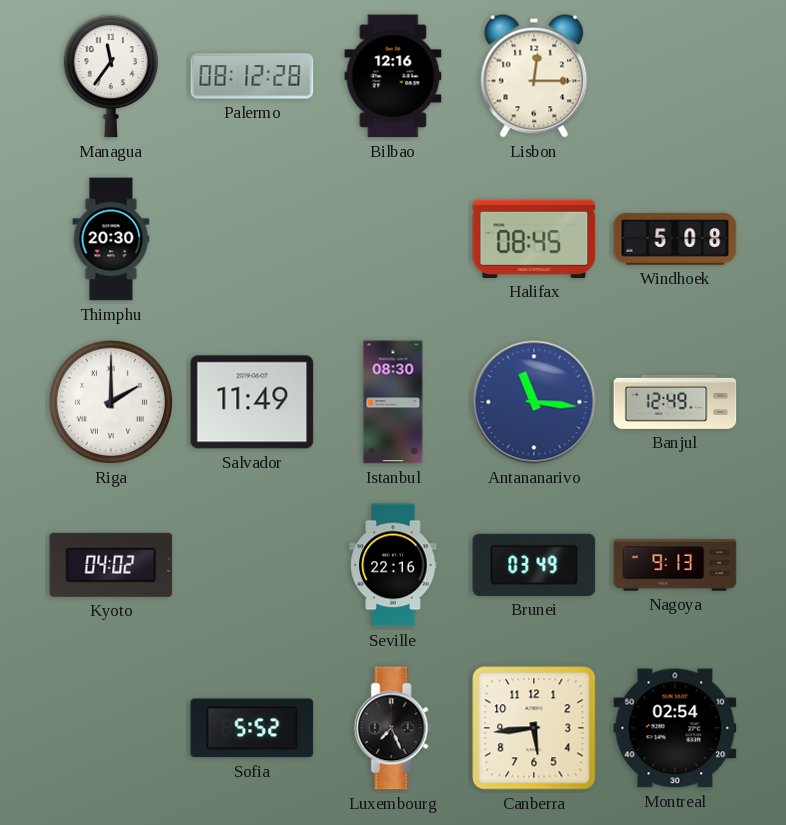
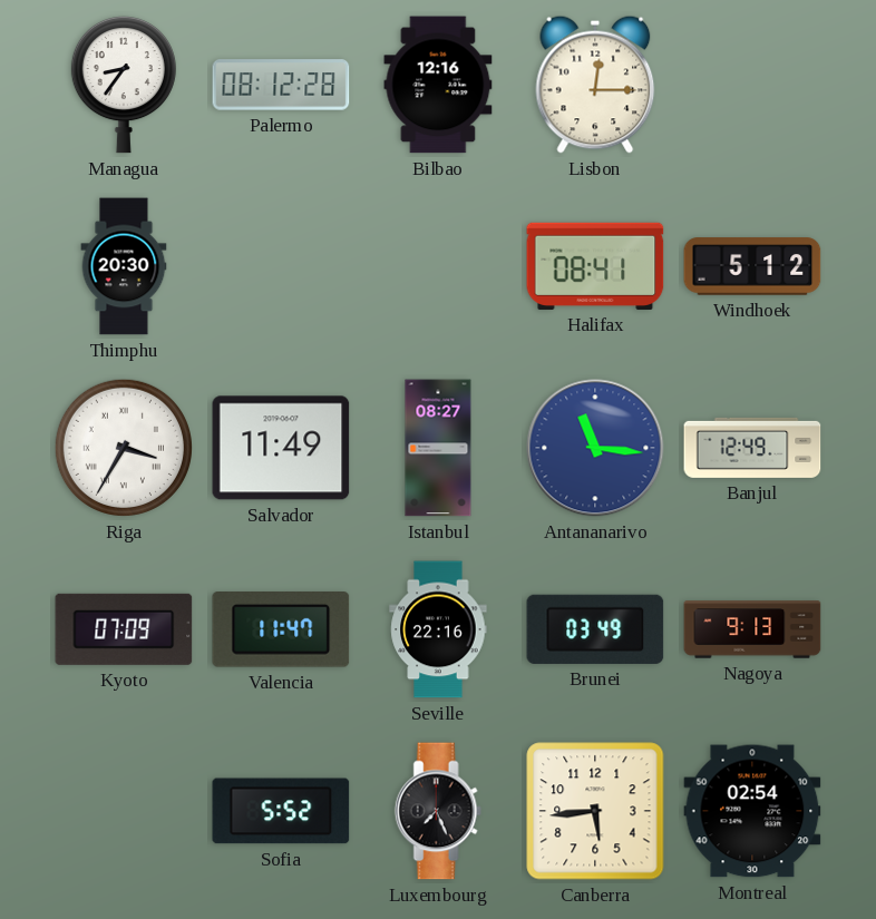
Managua: 11:36 -> 8:36 (124, 85)
Halifax: 08:45 -> 08:41 (595, 266)
Windhoek: 5:08 -> 5:12 (752, 266)
Riga: 2:00 -> 3:35 (124, 448)
Istanbul: 08:30 -> 08:27 (438, 448)
Kyoto: 04:02 -> 07:09 (124, 629)
Valencia: none -> 11:47 (281, 630)
